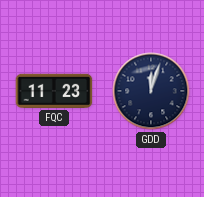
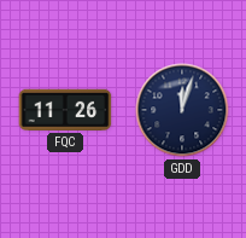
FQC: 11:23 -> 11:26 (65, 110)
